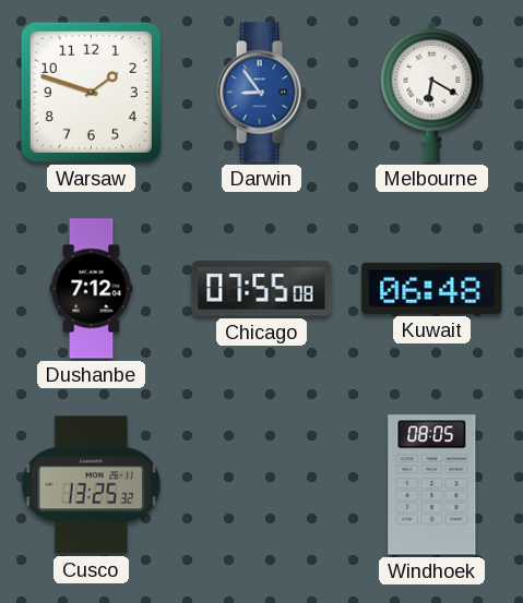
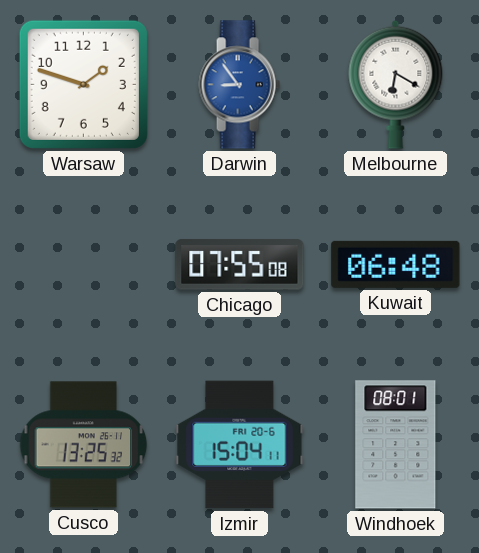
Dushanbe: 7:12 -> none (92, 289)
Izmir: none -> 15:04 (240, 445)
Windhoek: 08:05 -> 08:01 (396, 445)
